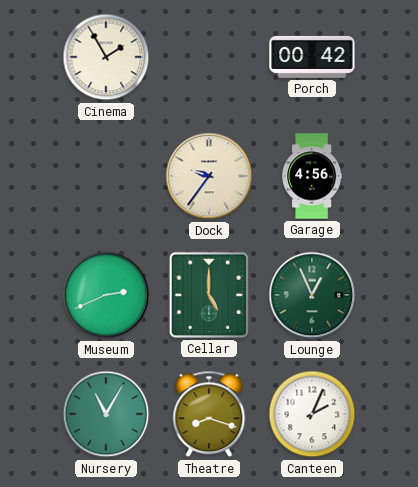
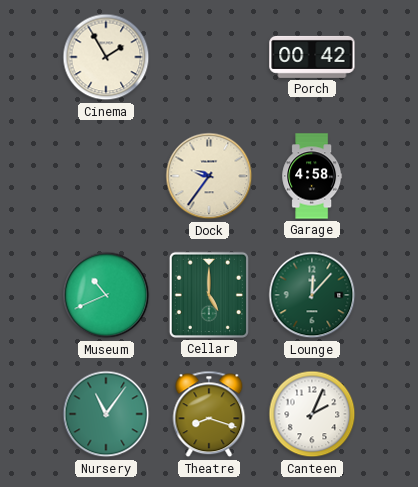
Garage: 4:56 -> 4:58 (312, 176)
Museum: 2:41 -> 10:41 (106, 295)
Lounge: 12:56 -> 12:07 (312, 295)
Nursery: 11:05 -> 11:06 (106, 414)
